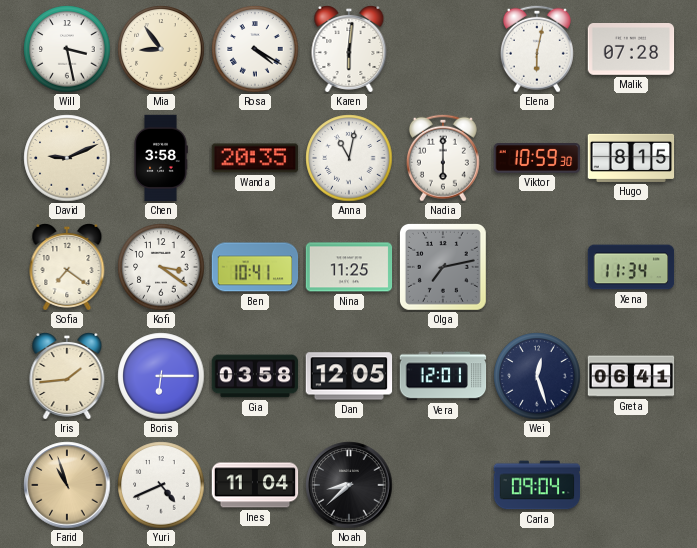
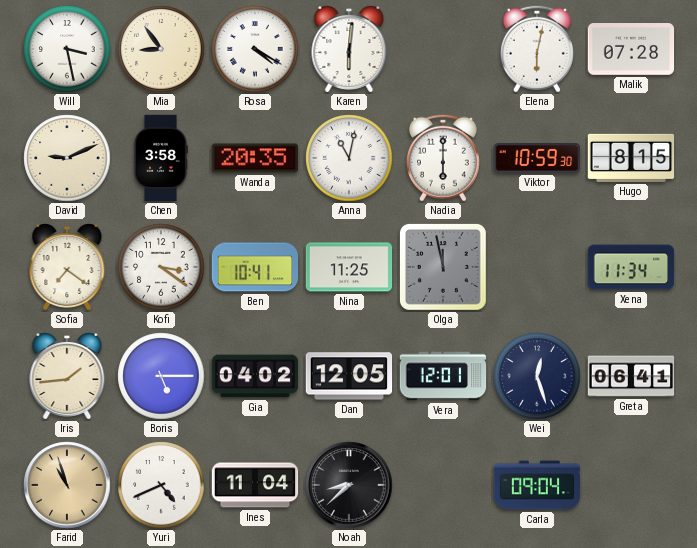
Olga: 7:13 -> 11:58 (443, 267)
Boris: 6:15 -> 5:15 (161, 376)
Gia: 03:58 -> 04:02 (255, 376)
